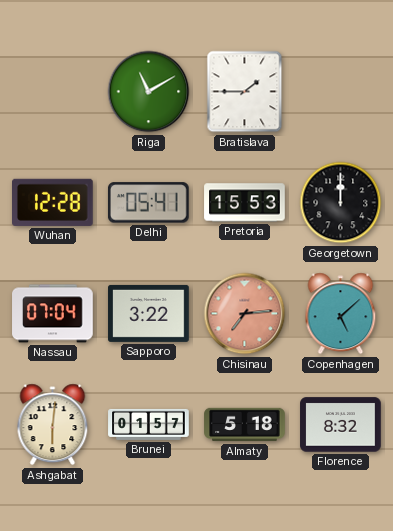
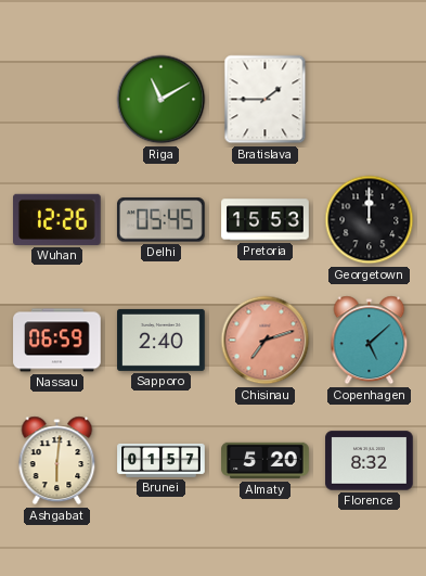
Wuhan: 12:28 -> 12:26 (57, 219)
Delhi: 05:41 -> 05:45 (162, 220)
Nassau: 07:04 -> 06:59 (57, 341)
Sapporo: 3:22 -> 2:40 (162, 340)
Chisinau: 7:14 -> 7:12 (266, 341)
Almaty: 5:18 -> 5:20 (266, 461)
